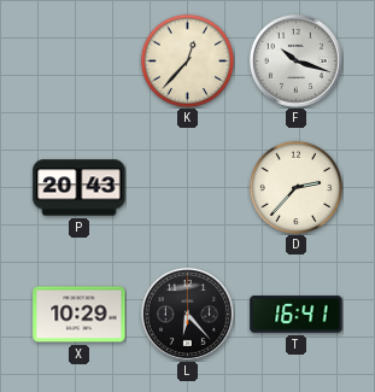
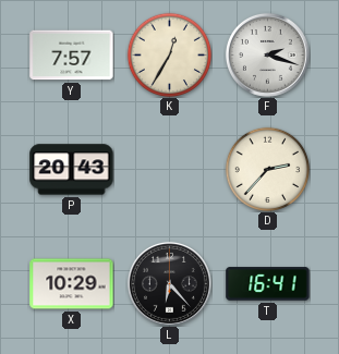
Y: none -> 7:57 (72, 56)
K: 12:37 -> 12:35 (169, 54)
F: 10:18 -> 2:18 (267, 54)
